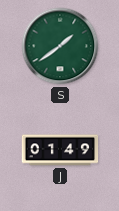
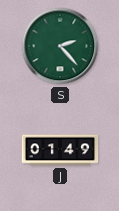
S: 1:39 -> 2:23 (60, 46)
